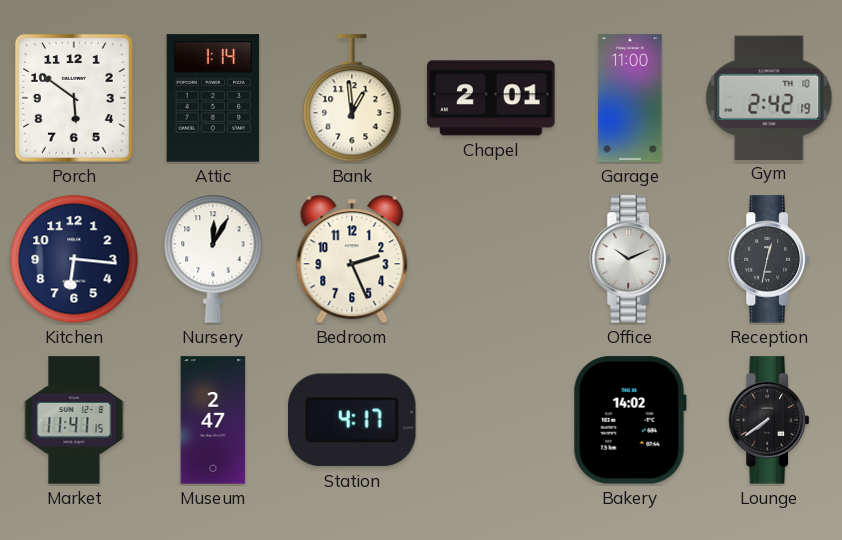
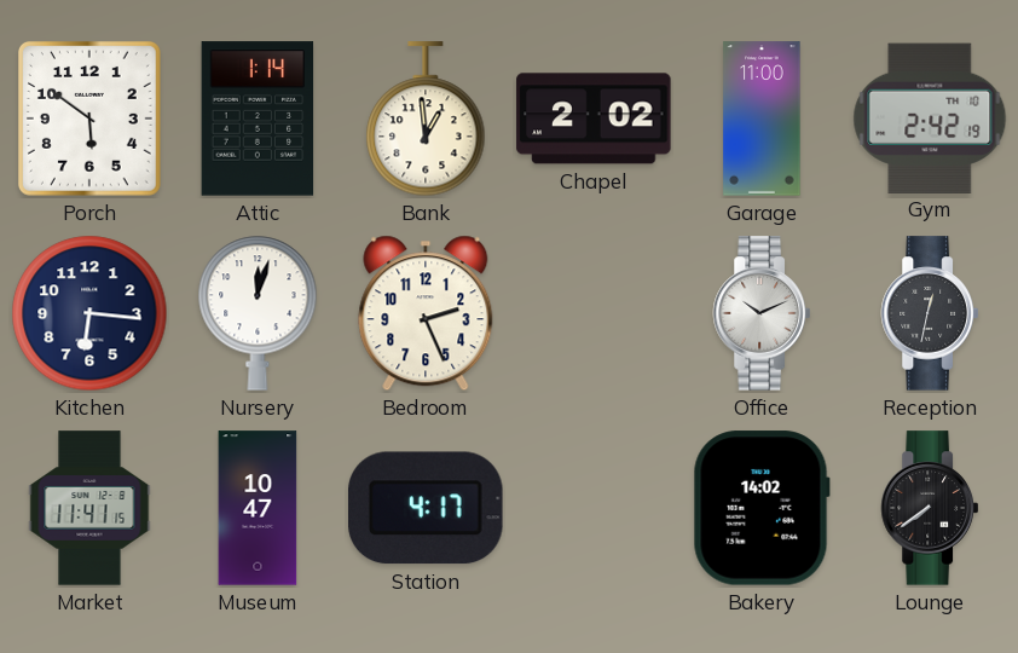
Chapel: 2:01 -> 2:02 (594, 119)
Nursery: 12:05 -> 12:03 (258, 313)
Museum: 2:47 -> 10:47 (258, 508)
